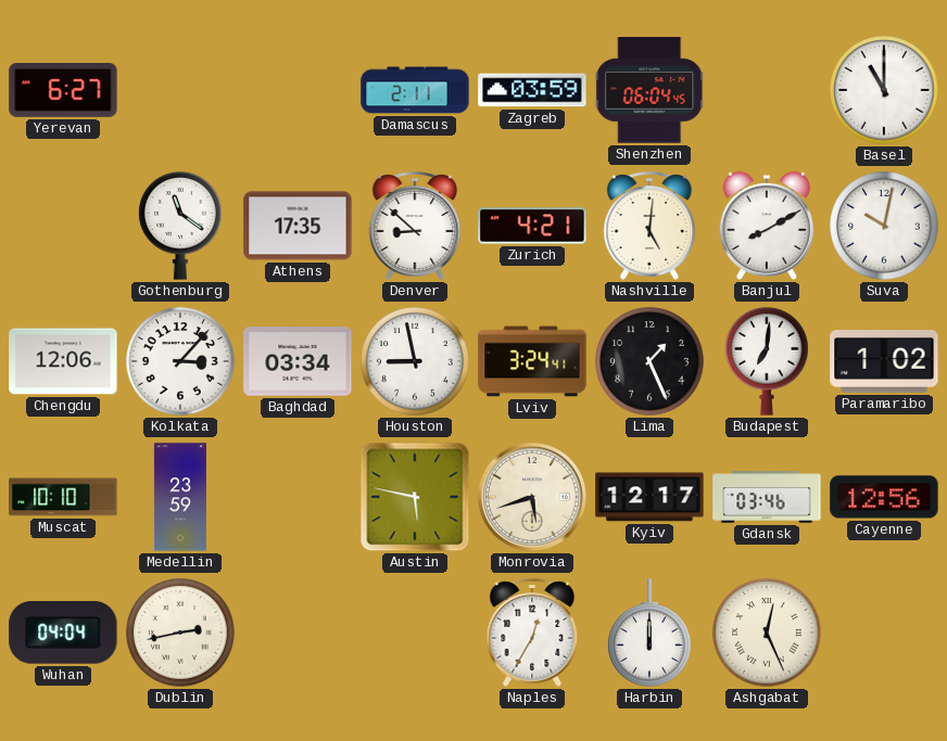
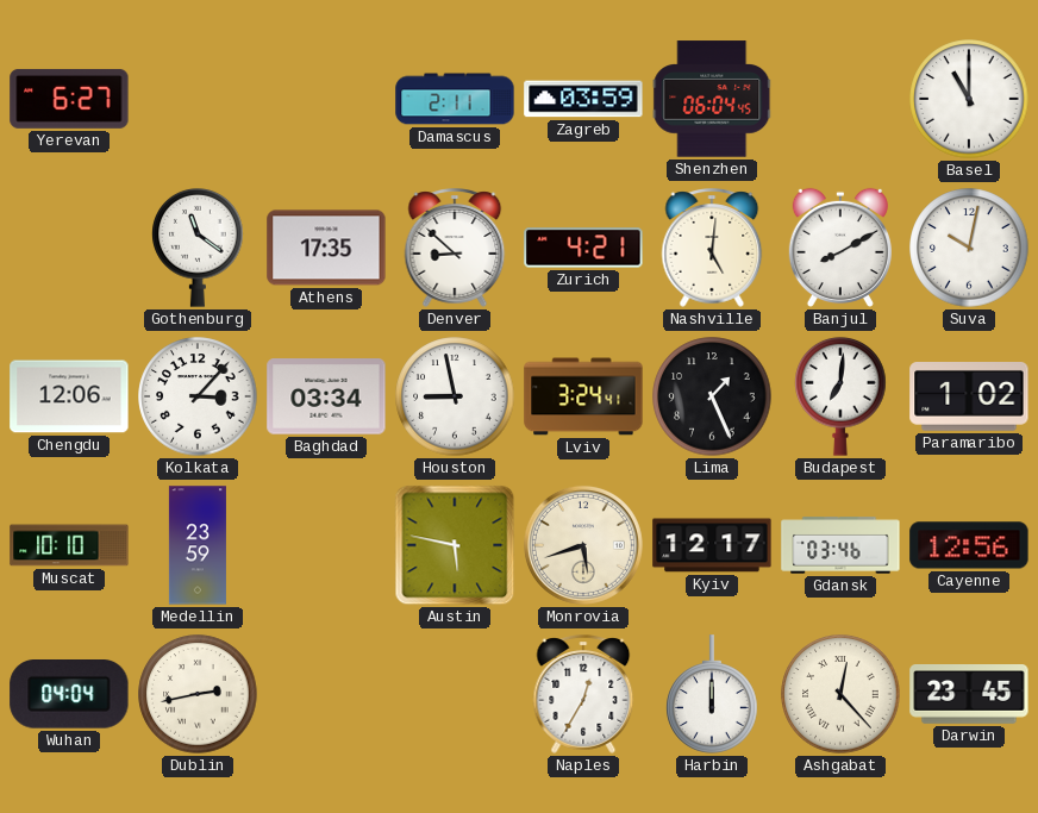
Ashgabat: 12:26 -> 12:23 (840, 694)
Darwin: none -> 23:45 (969, 695)
